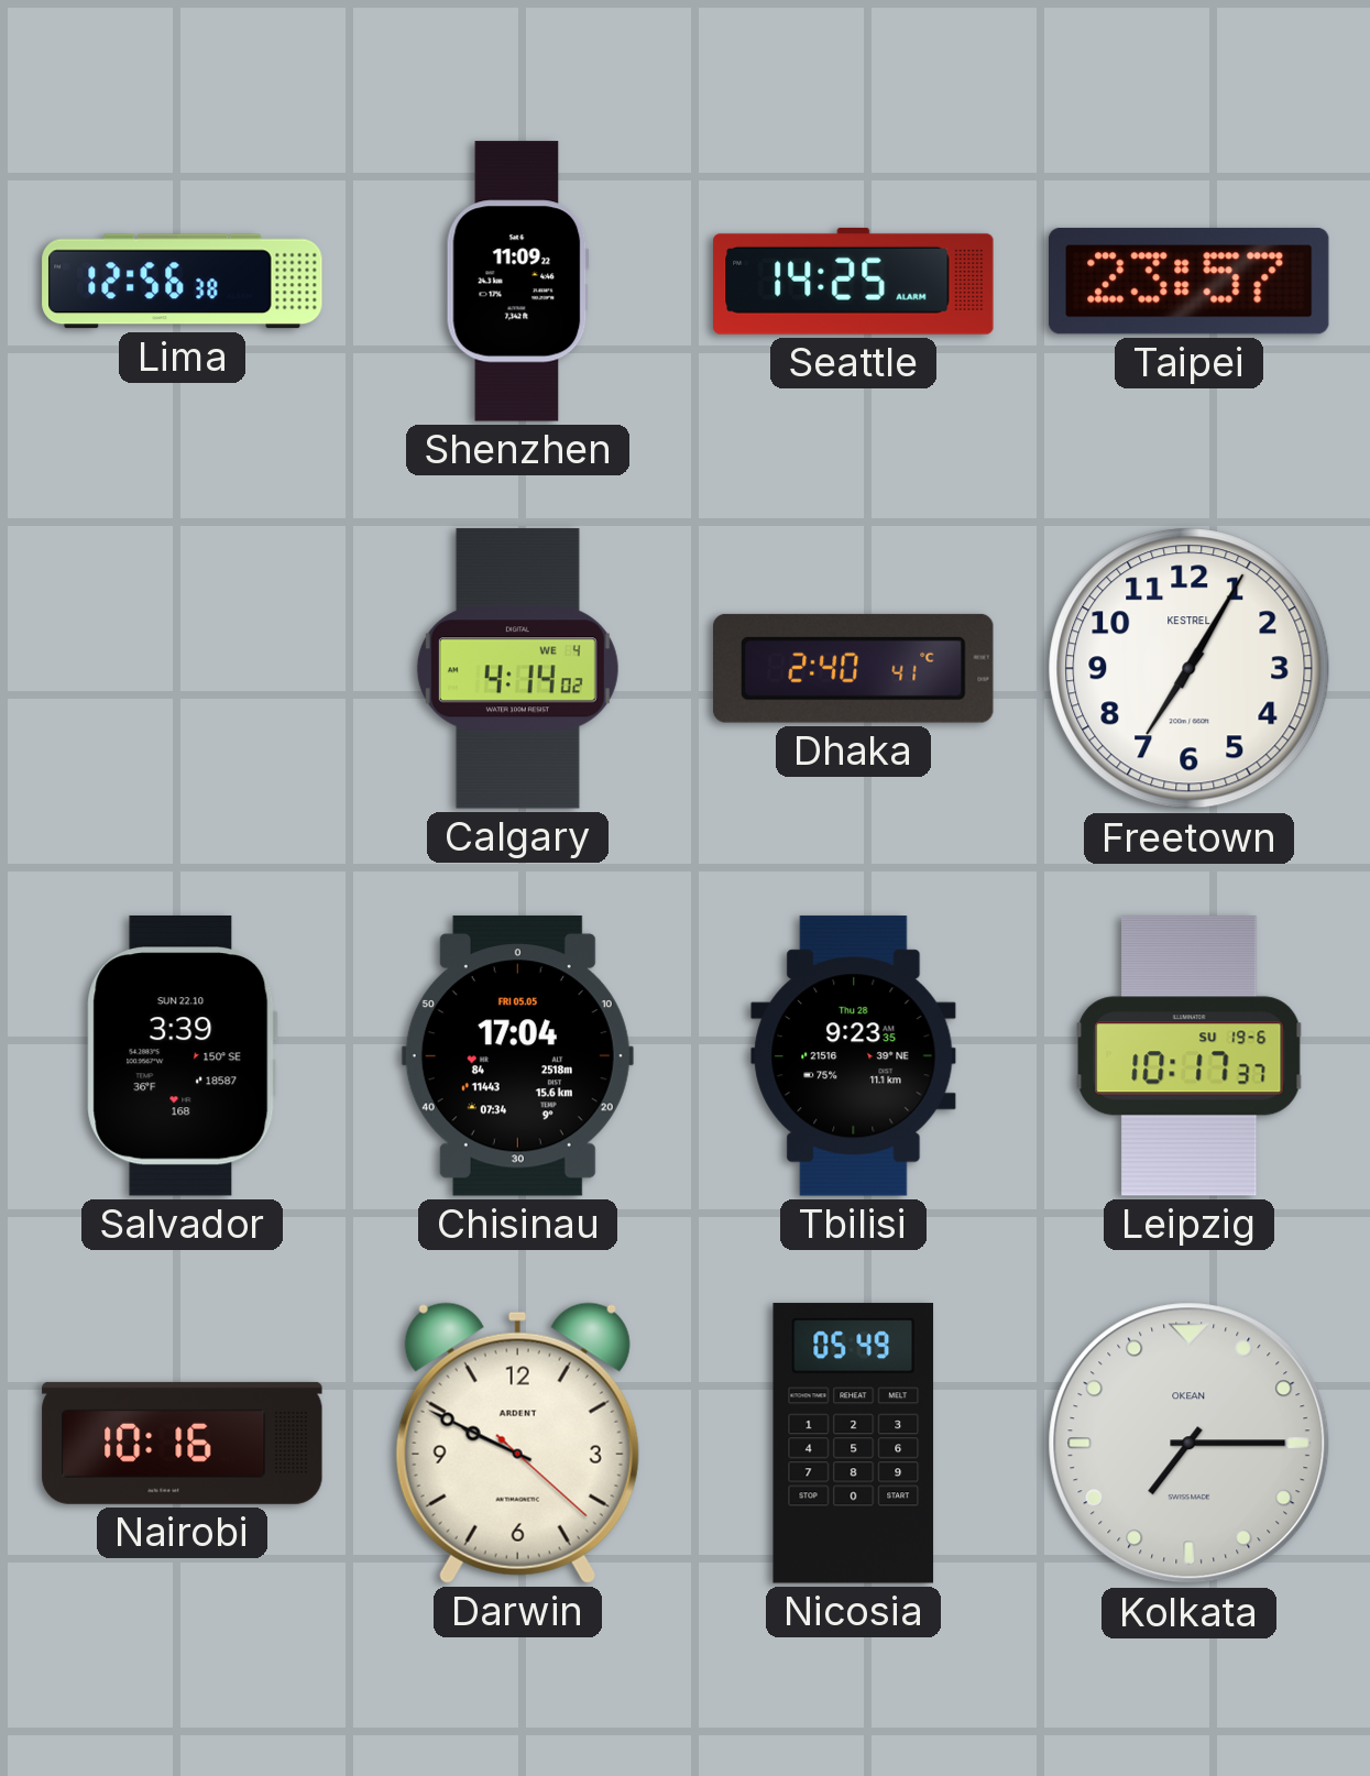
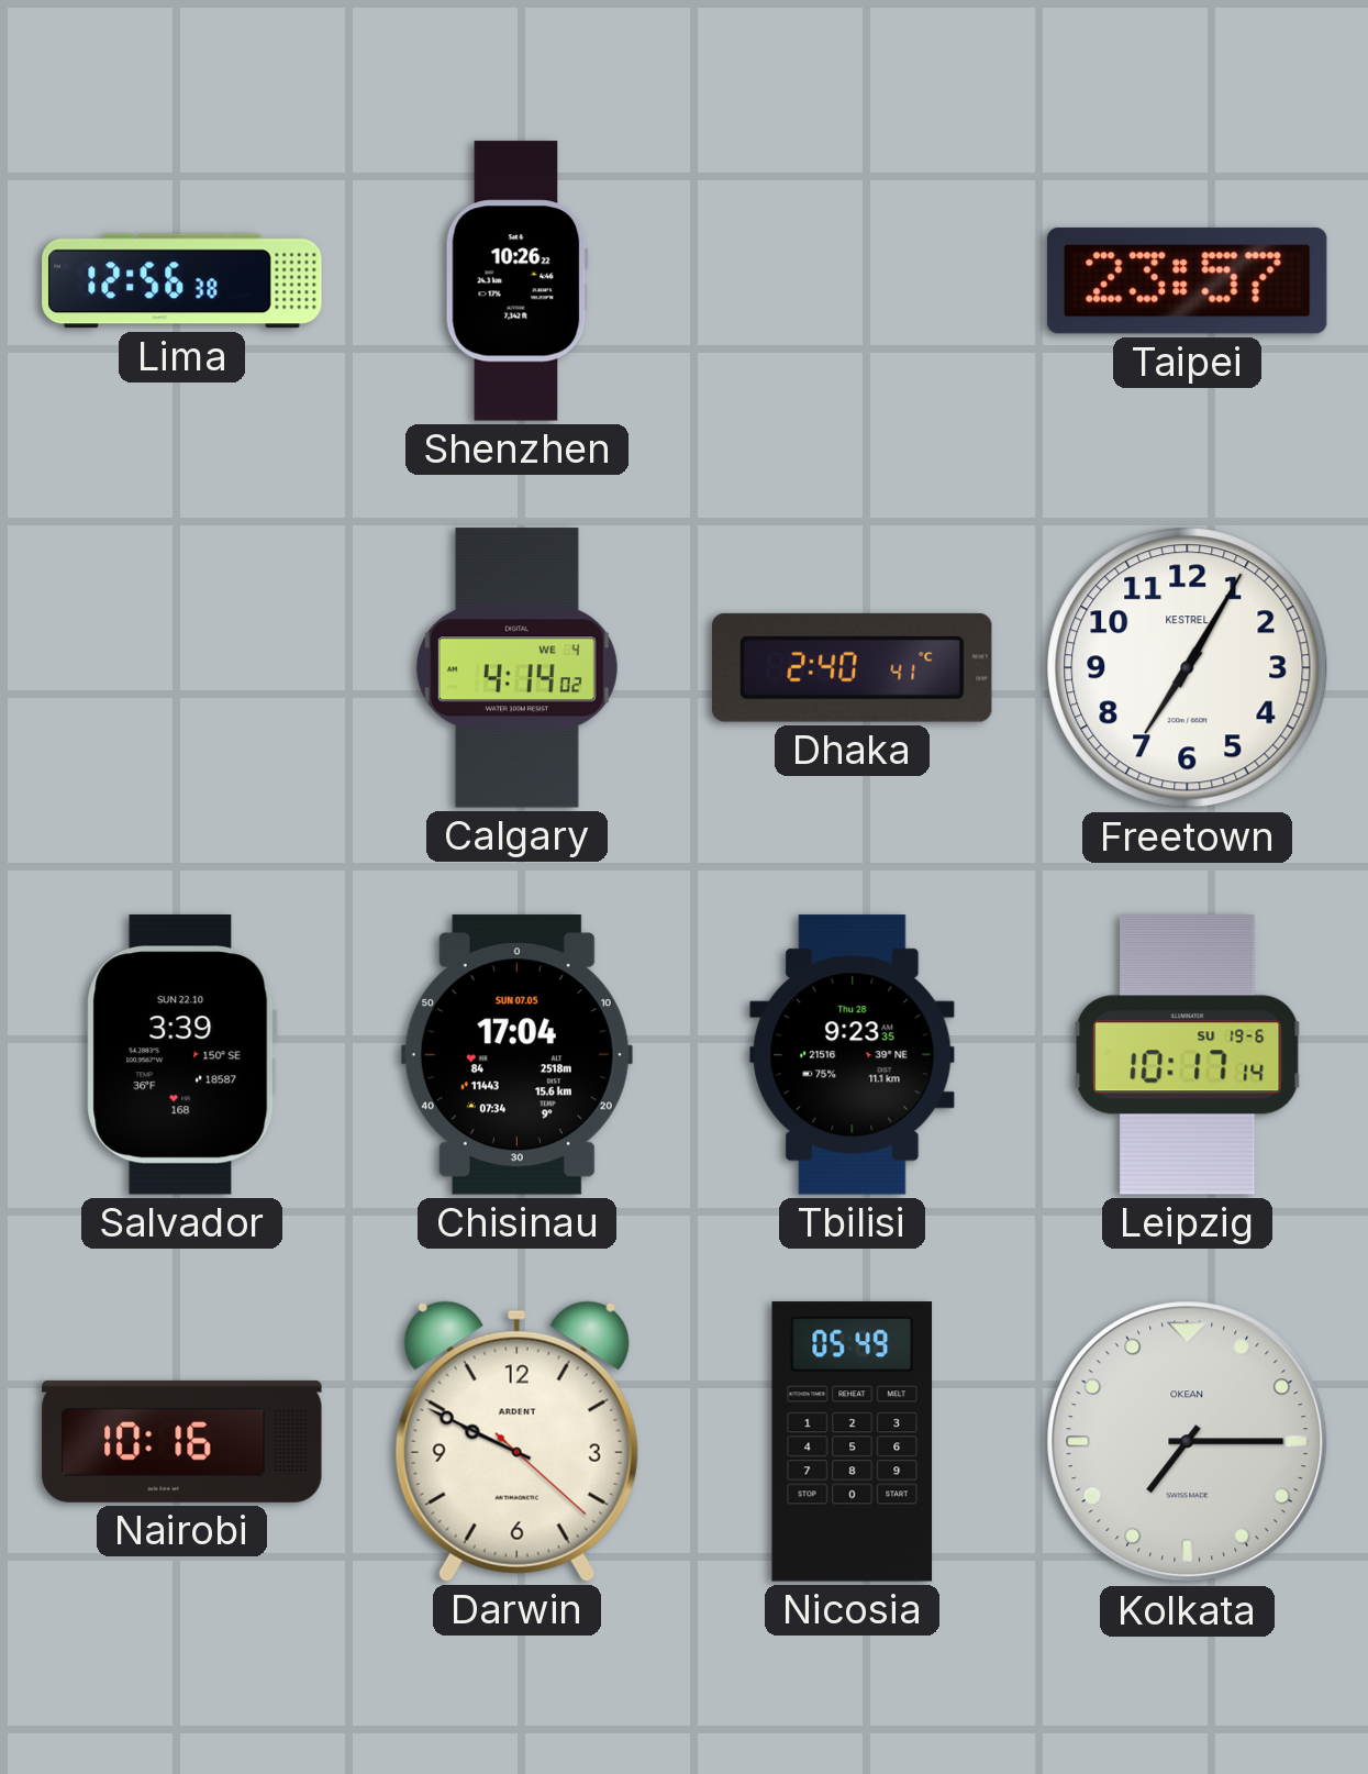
Shenzhen: 11:09 -> 10:26 (516, 281)
Seattle: 14:25 -> none (854, 281)
Chisinau date: FRI 05.05 -> SUN 07.05 (516, 1055)
Leipzig: 10:17:37 -> 10:17:14 (1188, 1055)
